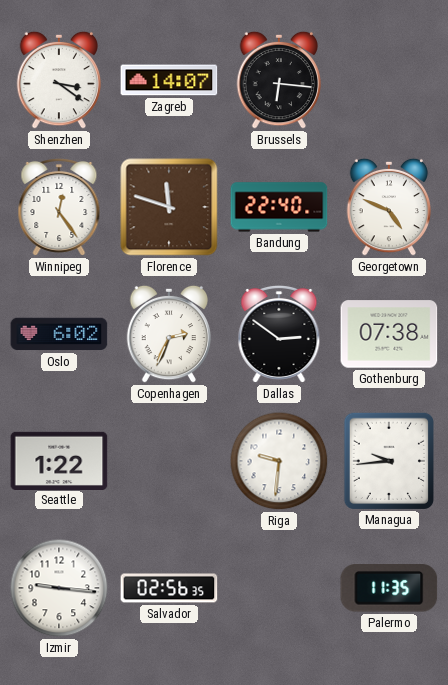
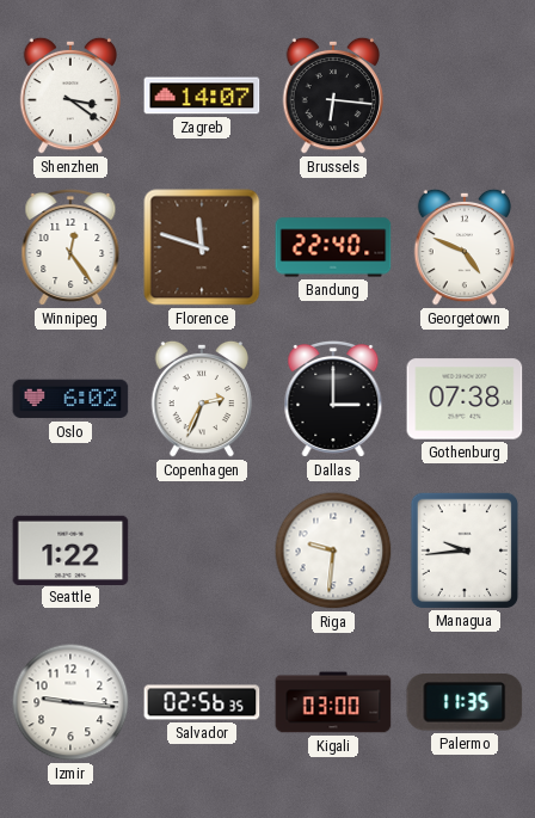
Dallas: 2:51 -> 3:00 (333, 400)
Kigali: none -> 03:00 (333, 702)
